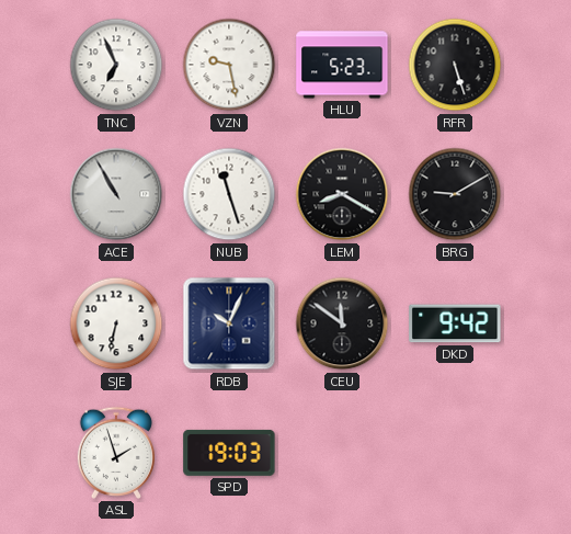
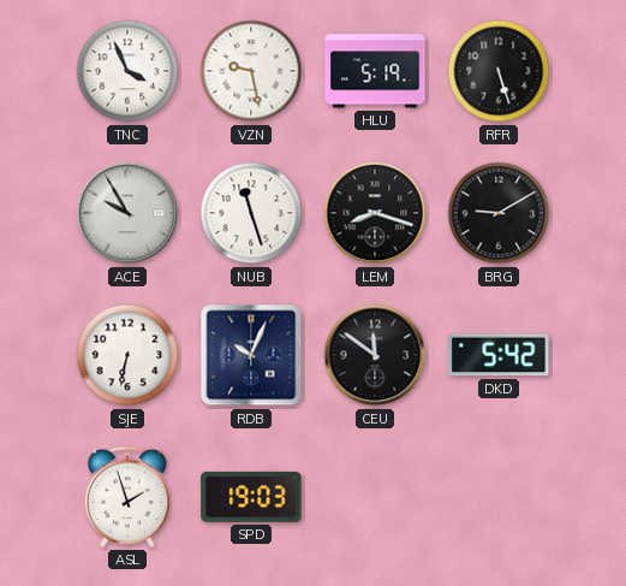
TNC: 6:56 -> 3:56 (127, 71)
HLU: 5:23 -> 5:19 (375, 71)
ACE: 10:55 -> 9:55 (127, 213)
LEM: 8:20 -> 8:18 (375, 213)
DKD: 9:42 -> 5:42 (499, 355)
